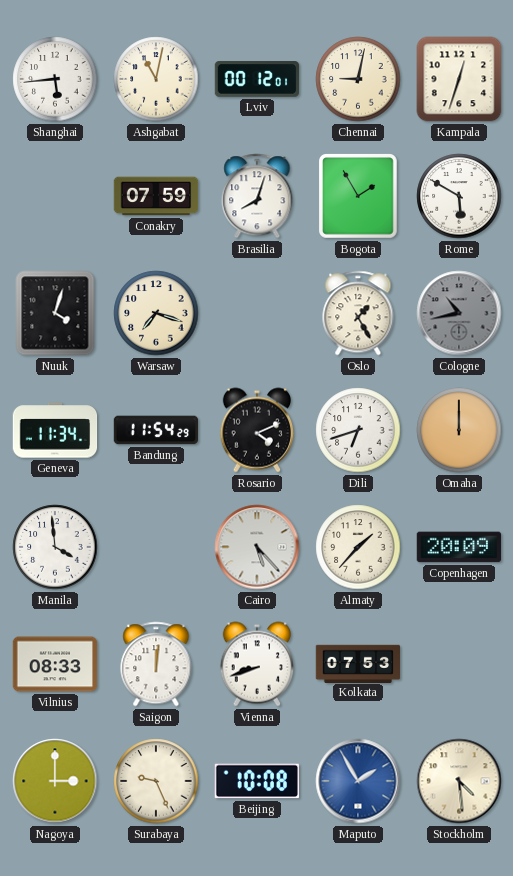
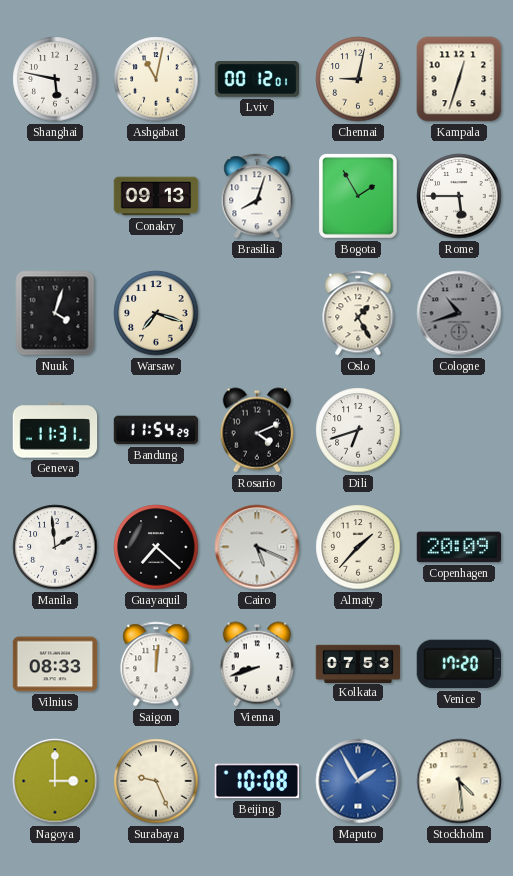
Shanghai: 5:44 -> 5:47 (55, 79)
Conakry: 07:59 -> 09:13 (156, 196)
Rome: 5:50 -> 5:45 (459, 196)
Cologne: 10:43 -> 10:42 (459, 313)
Geneva: 11:34 -> 11:31 (55, 430)
Omaha: 12:00 -> none (459, 430)
Manila: 3:59 -> 1:59 (55, 547)
Guayaquil: none -> 7:22 (156, 547)
Cairo: 5:23 -> 5:19 (257, 547)
Venice: none -> 17:20 (458, 664)
